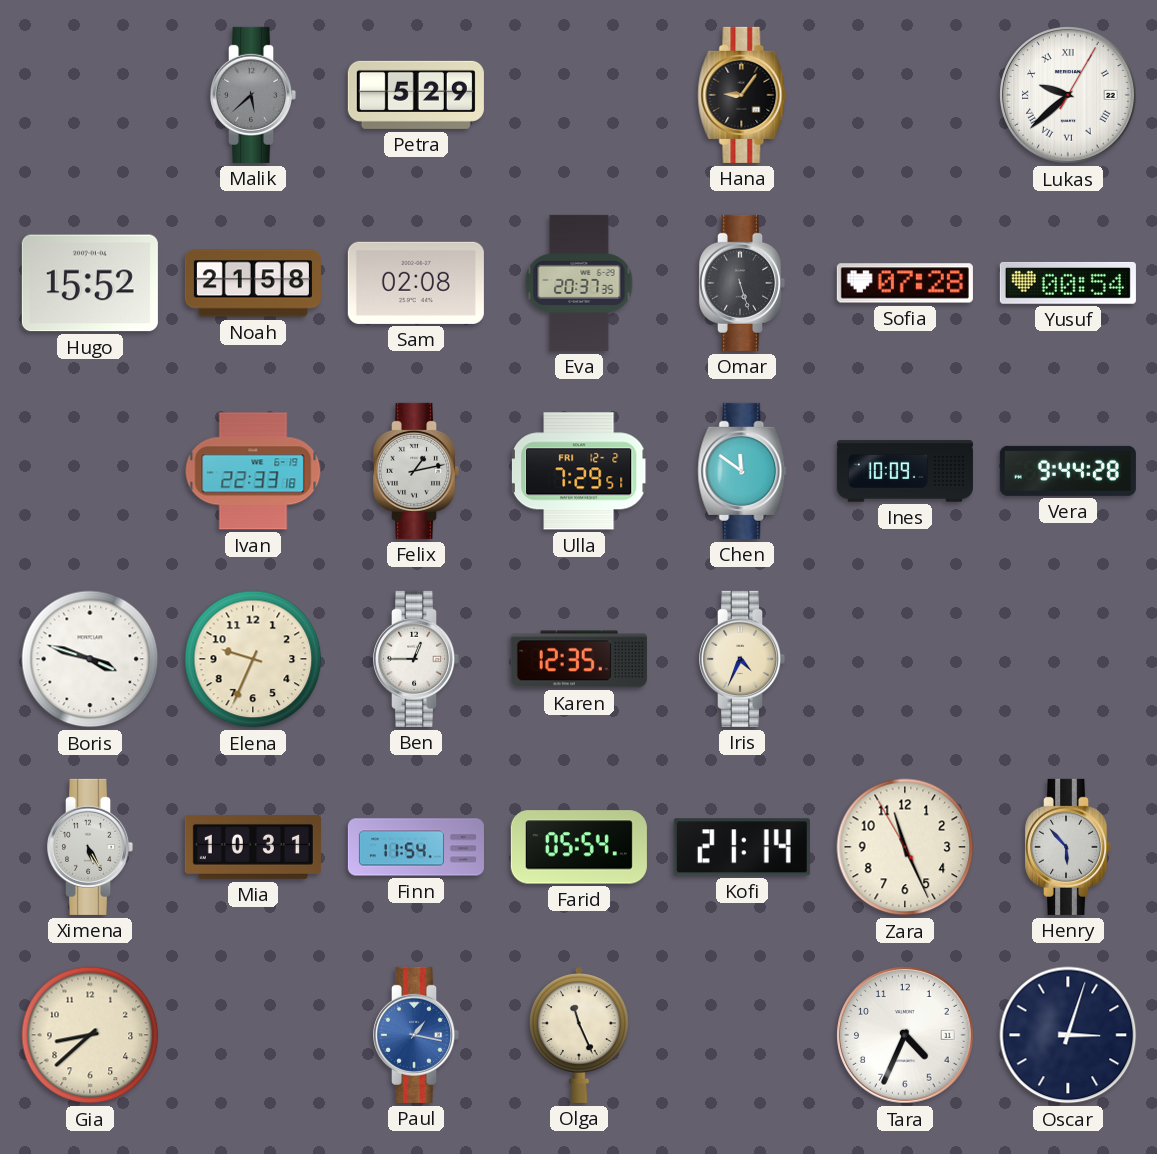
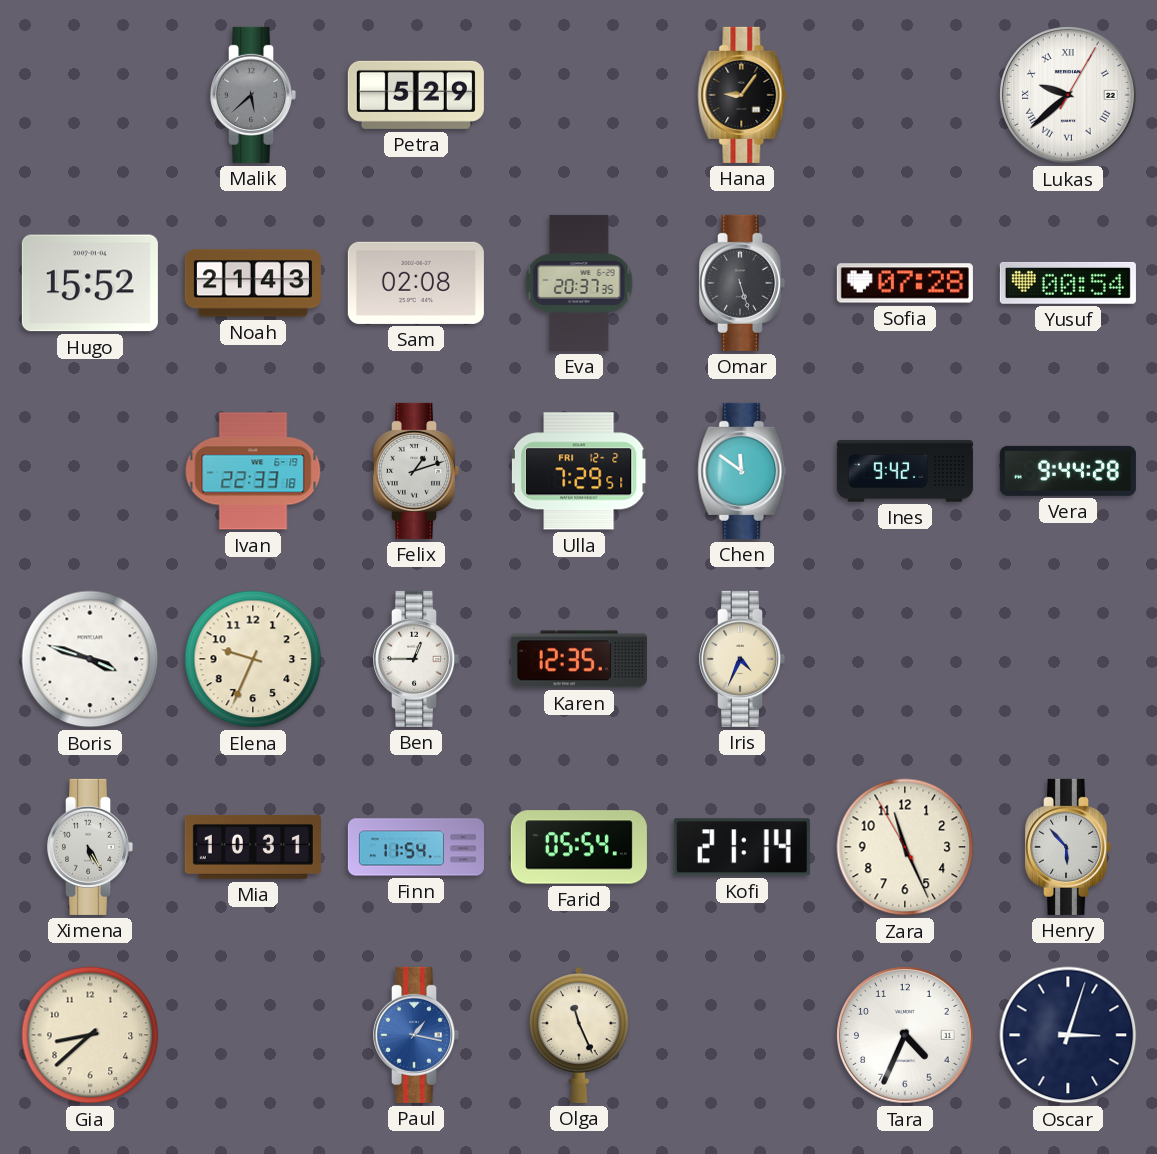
Noah: 21:58 -> 21:43 (253, 283)
Felix: 1:13 -> 1:12 (416, 471)
Ines: 10:09 -> 9:42 (905, 471)
